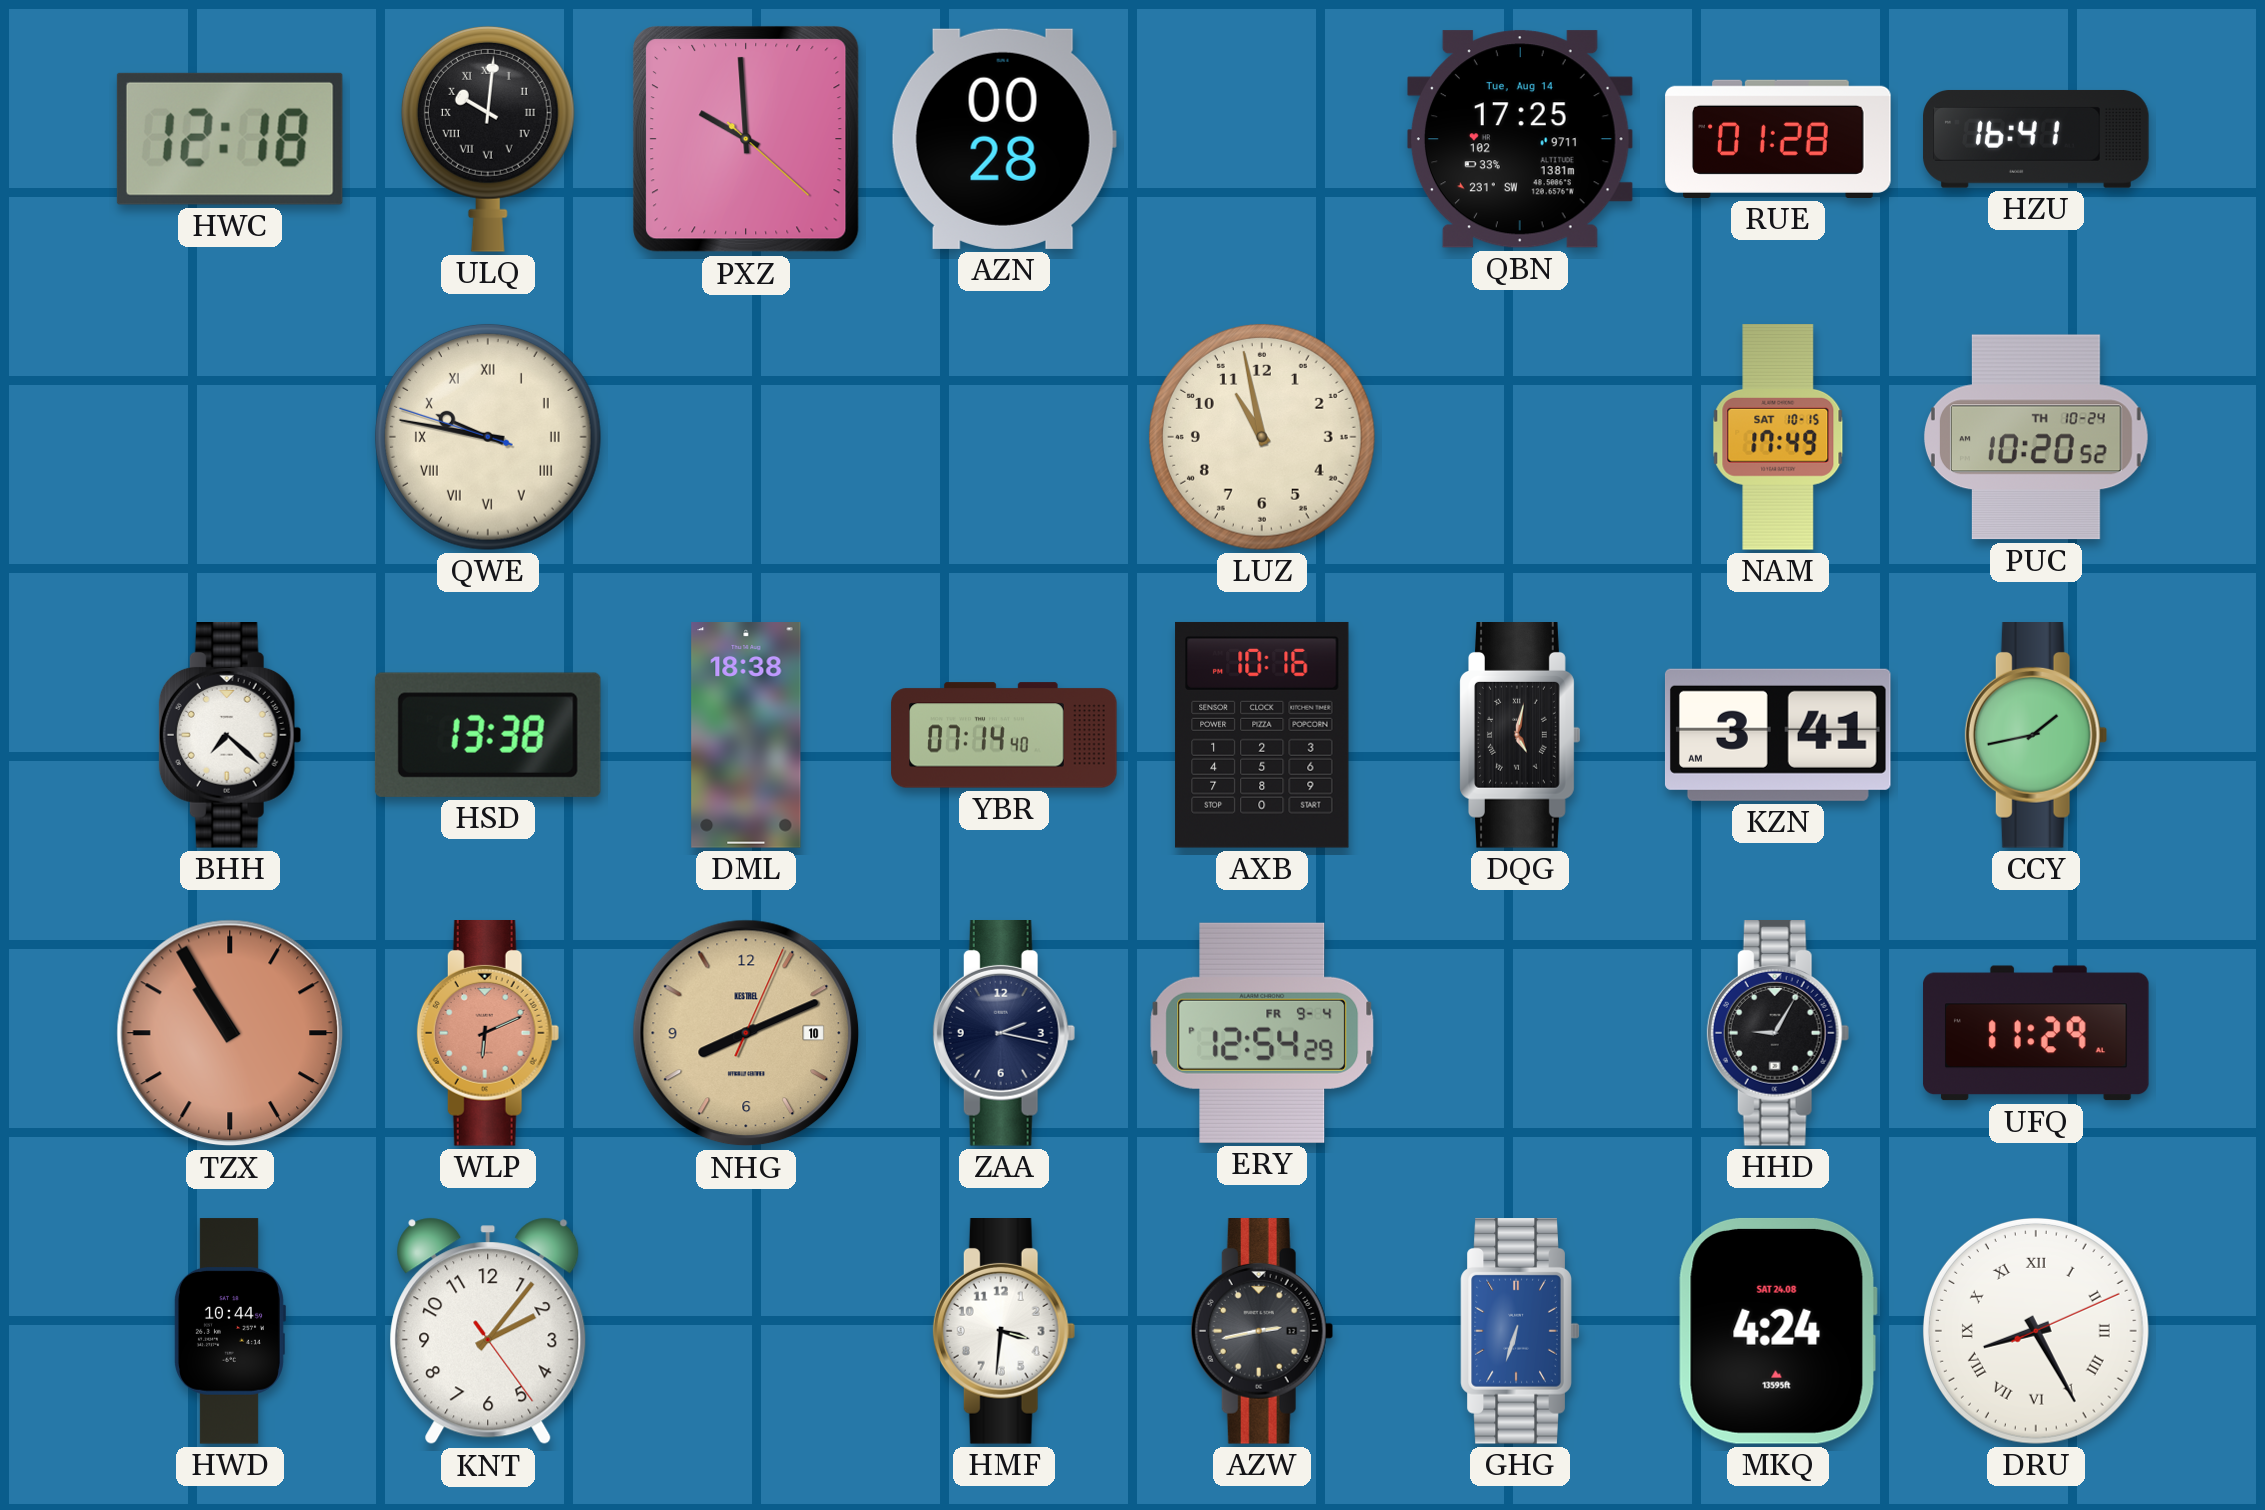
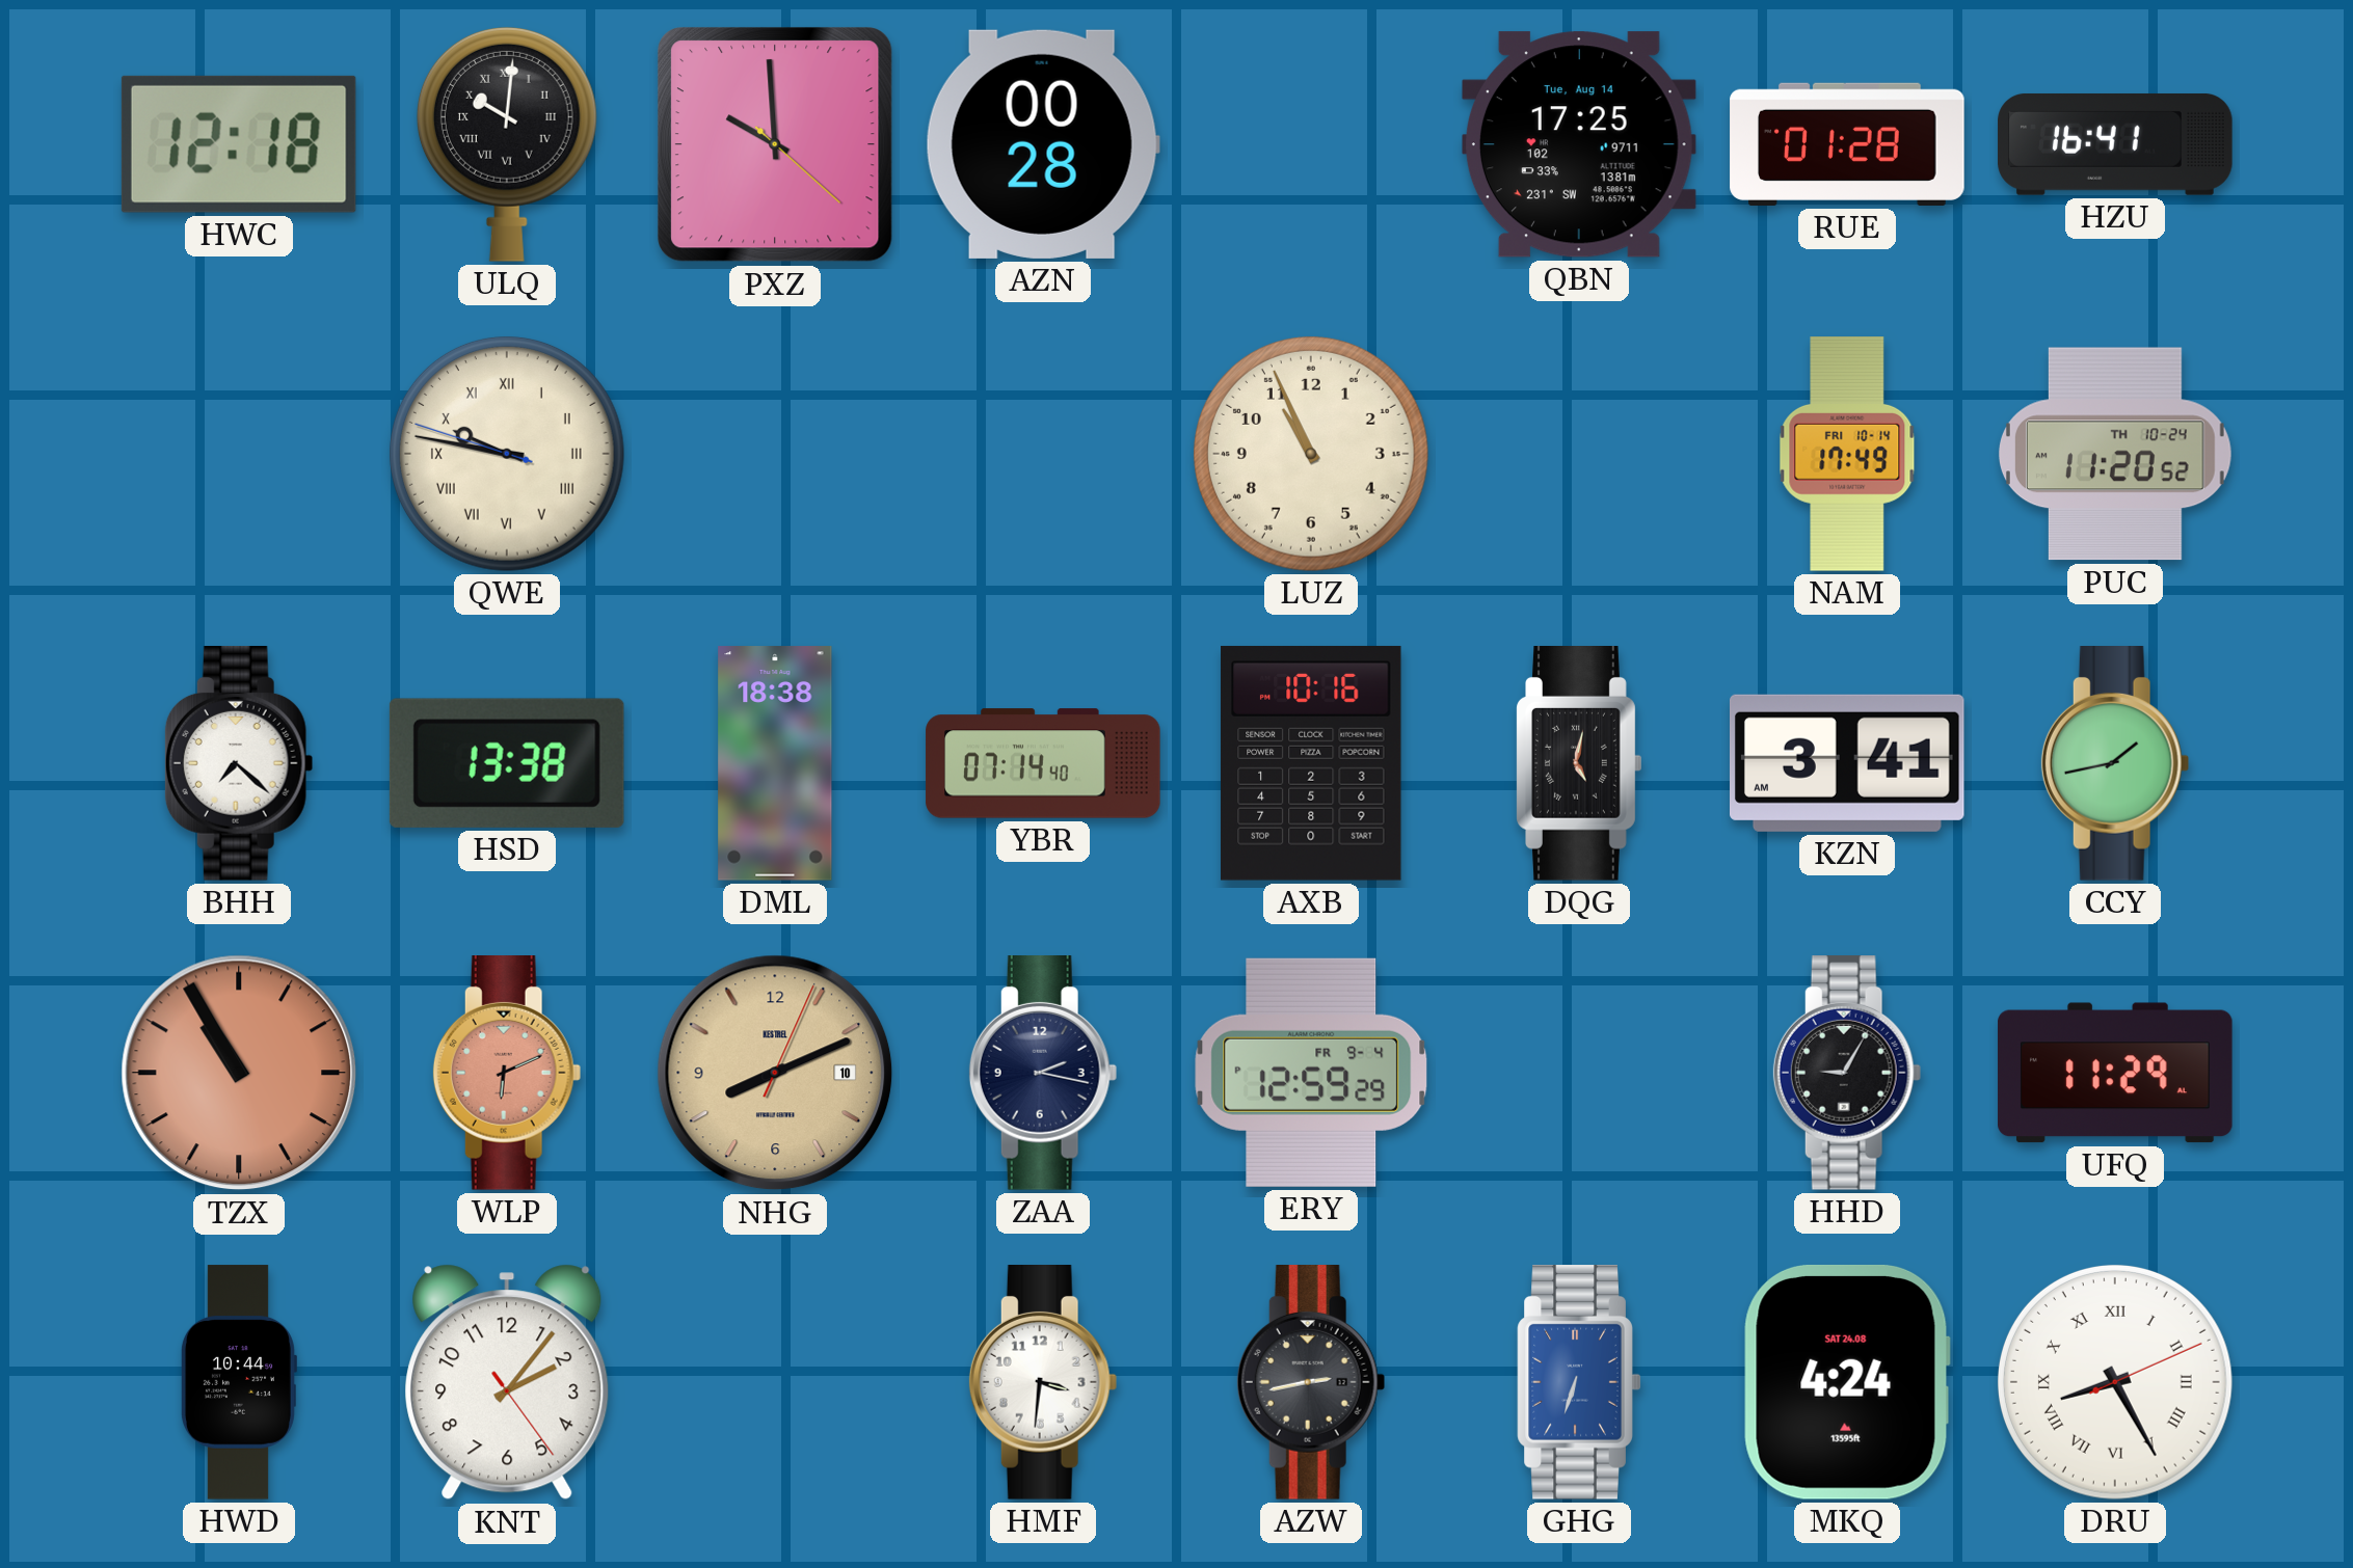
LUZ: 10:58 -> 10:56 (1311, 454)
NAM date: SAT 10-15 -> FRI 10-14 (1847, 454)
PUC: 10:20 -> 11:20 (2115, 454)
ERY: 12:54 -> 12:59 (1311, 1073)
